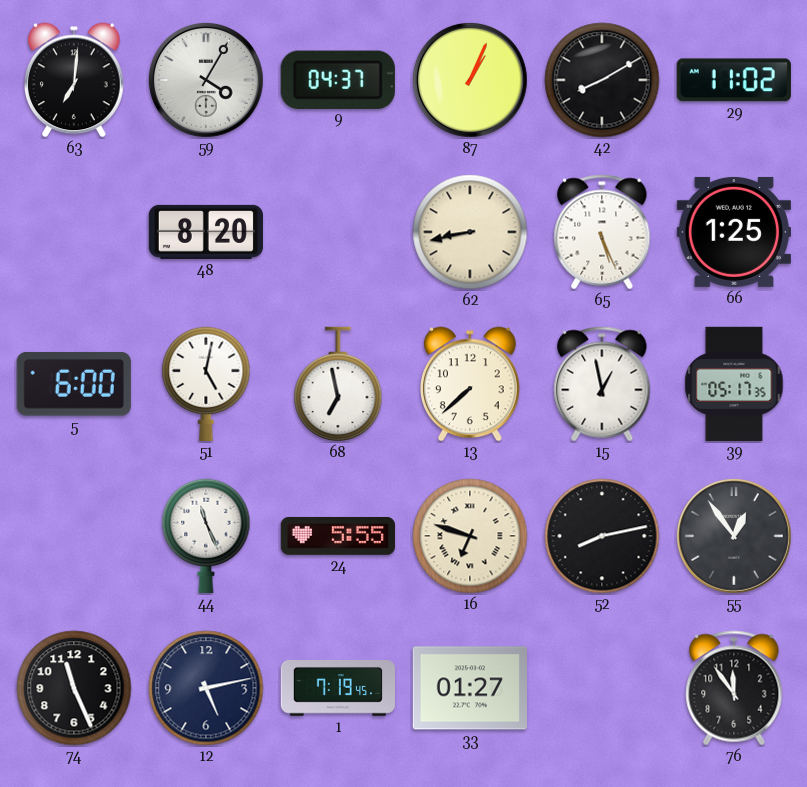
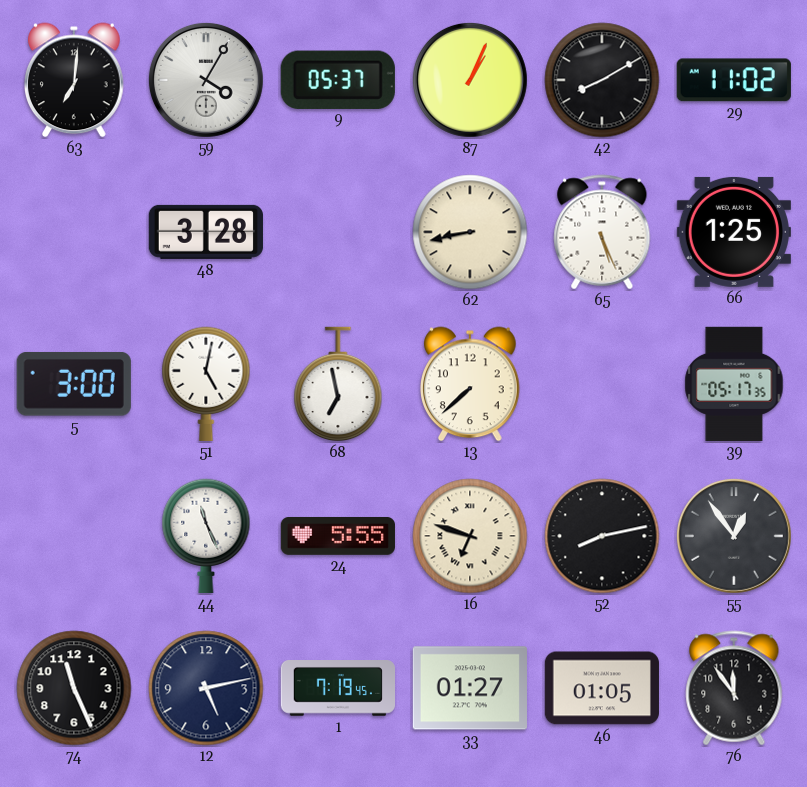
9: 04:37 -> 05:37 (338, 79)
48: 8:20 -> 3:28 (206, 232)
5: 6:00 -> 3:00 (74, 384)
15: 12:58 -> none (602, 384)
46: none -> 01:05 (602, 688)
